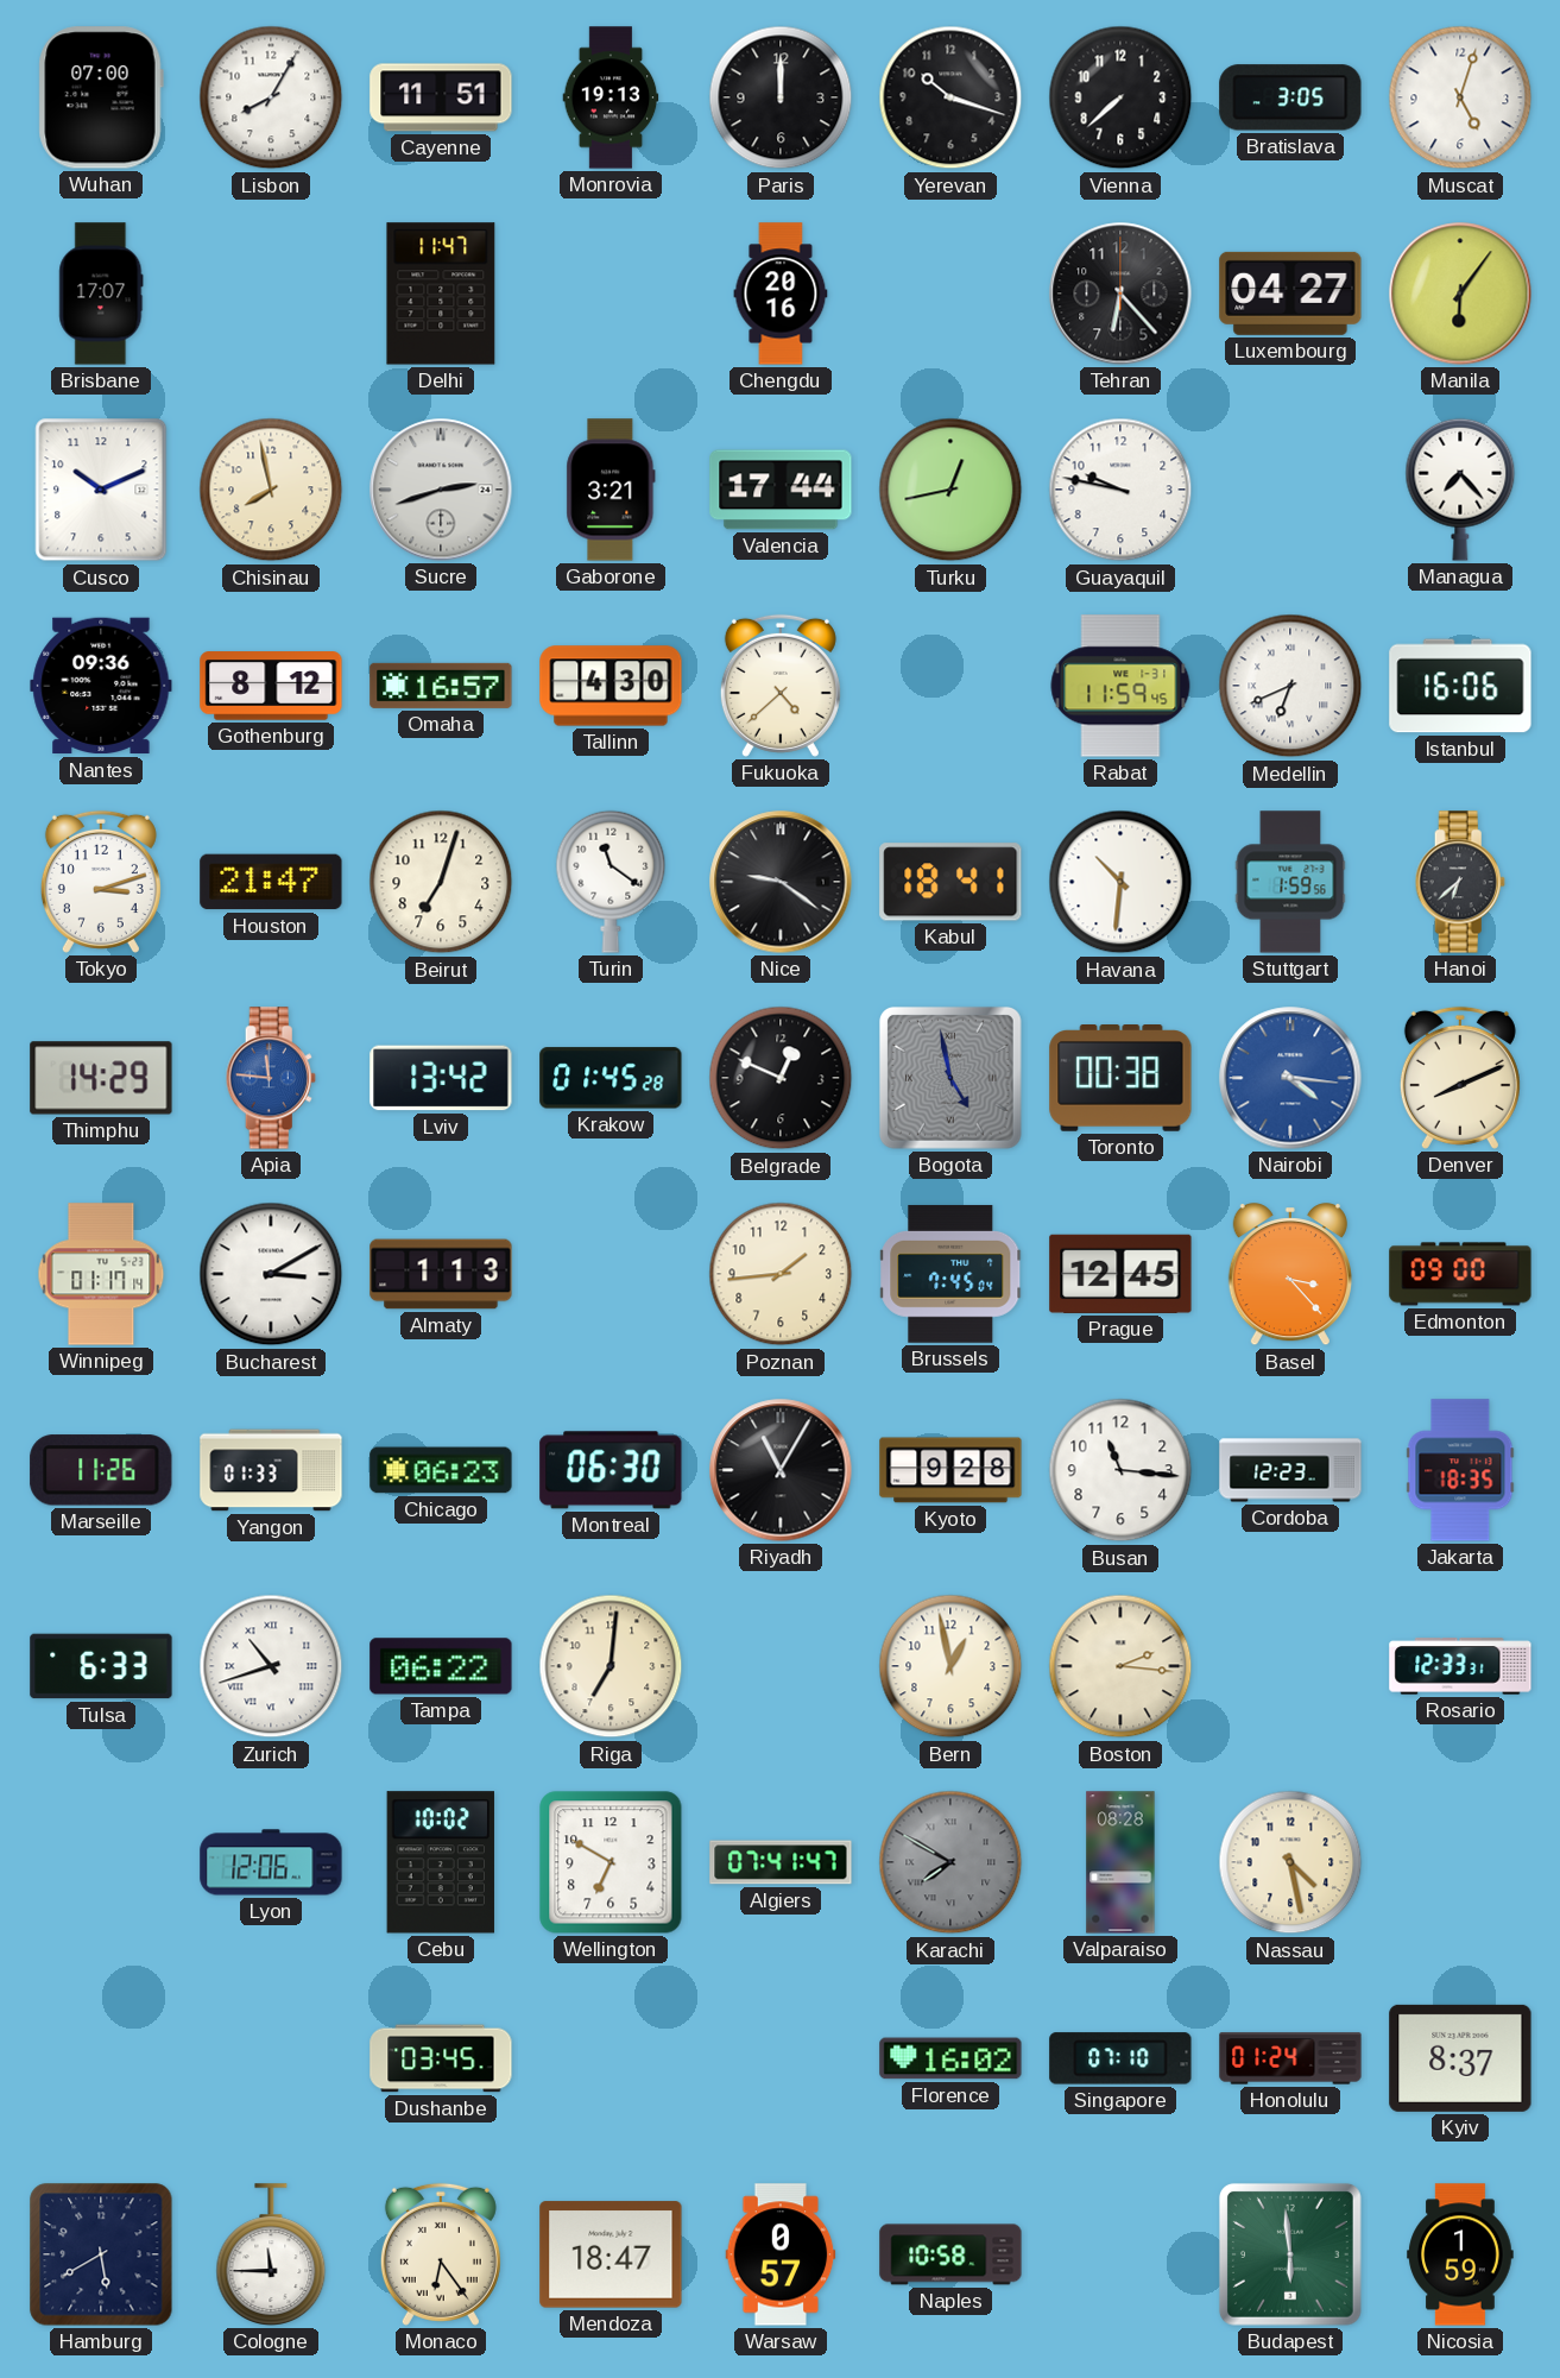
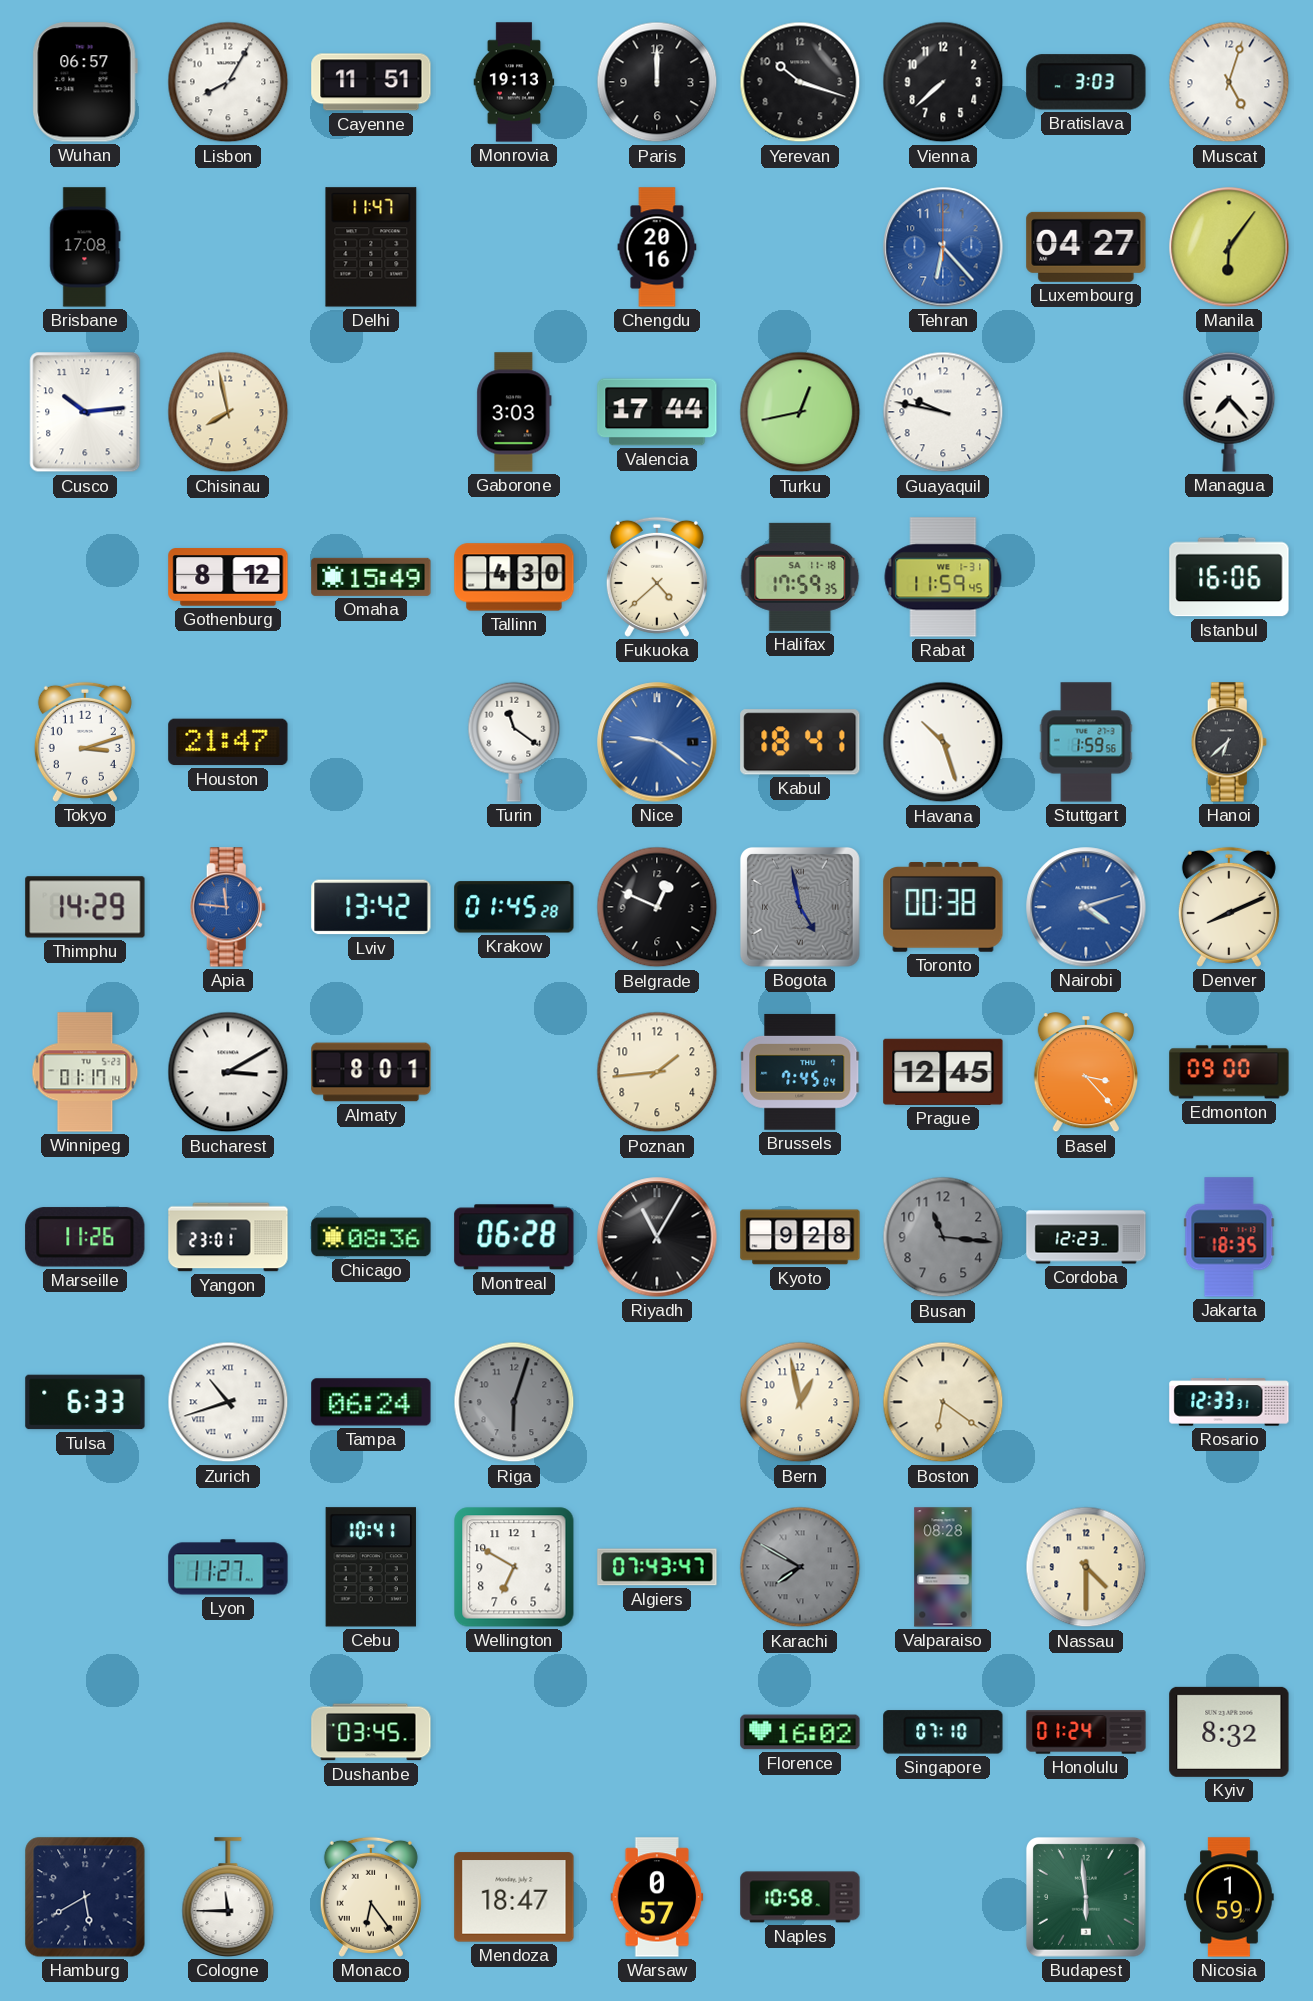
Wuhan: 07:00 -> 06:57 (85, 82)
Bratislava: 3:05 -> 3:03 (1086, 82)
Brisbane: 17:07 -> 17:08 (85, 247)
Tehran dial: black -> blue (943, 247)
Cusco: 10:11 -> 10:14 (85, 412)
Sucre: 2:42 -> none (441, 490)
Gaborone: 3:21 -> 3:03 (514, 412)
Nantes: 09:36 -> none (101, 686)
Omaha: 16:57 -> 15:49 (371, 577)
Halifax: none -> 17:59 (800, 577)
Medellin: 6:41 -> none (1290, 686)
Beirut: 7:03 -> none (441, 882)
Nice dial: black -> blue (657, 742)
Havana: 10:31 -> 10:27 (943, 742)
Nairobi: 4:16 -> 4:12 (1086, 907)
Almaty: 1:13 -> 8:01 (371, 1072)
Yangon: 01:33 -> 23:01 (228, 1237)
Chicago: 06:23 -> 08:36 (371, 1237)
Montreal: 06:30 -> 06:28 (514, 1237)
Busan dial: white -> grey (943, 1237)
Tampa: 06:22 -> 06:24 (371, 1402)
Riga: 7:01 -> 6:03 (514, 1402)
Riga dial: cream -> grey (514, 1402)
Boston: 2:16 -> 6:21 (943, 1402)
Lyon: 12:06 -> 11:27 (228, 1567)
Cebu: 10:02 -> 10:41 (370, 1567)
Algiers: 07:41 -> 07:43 (657, 1567)
Nassau: 4:28 -> 4:30 (1086, 1567)
Kyiv: 8:37 -> 8:32 (1229, 1732)
